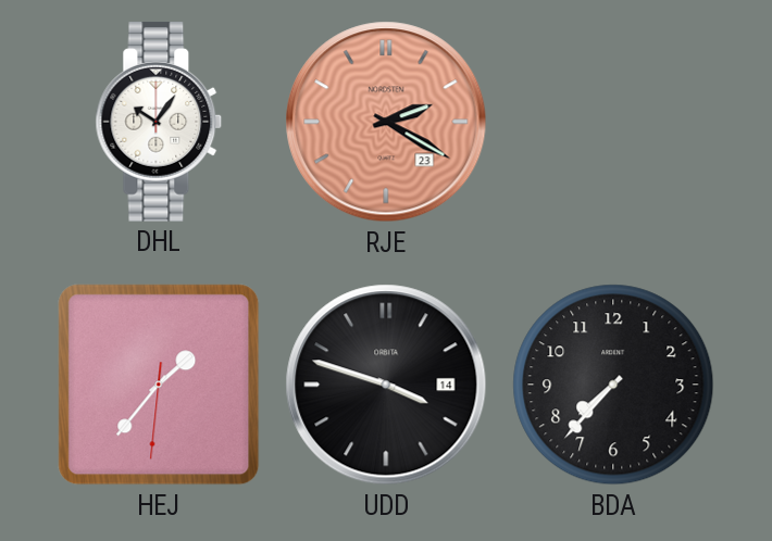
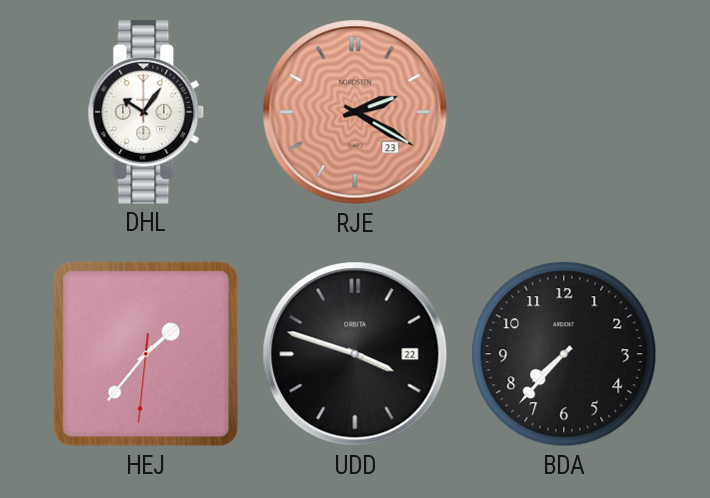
UDD date: 14 -> 22 (355, 354)
